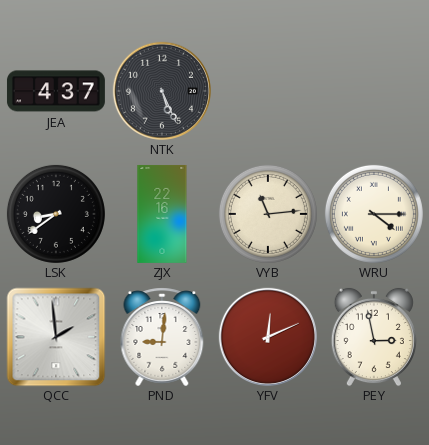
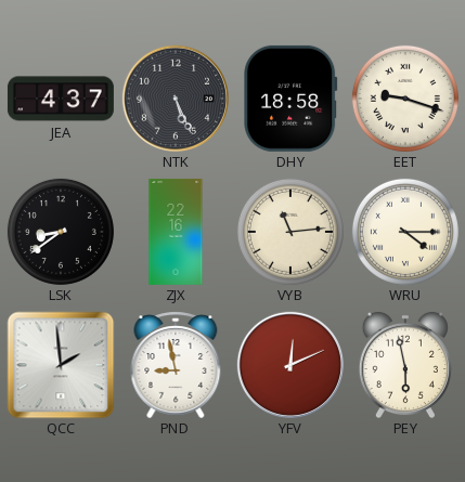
DHY: none -> 18:58 (290, 99)
EET: none -> 9:18 (405, 99)
PND: 9:01 -> 8:58 (176, 365)
PEY: 2:58 -> 5:58 (405, 365)
